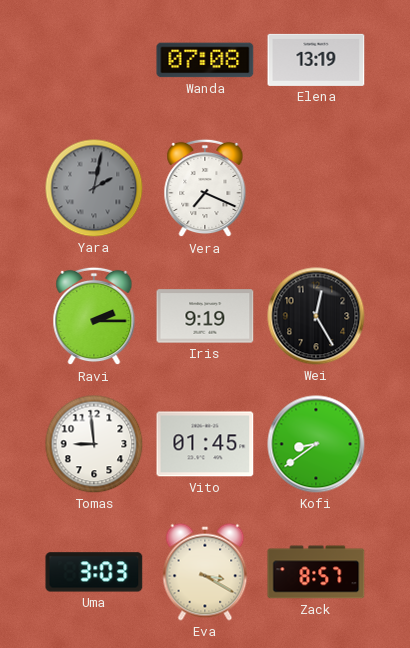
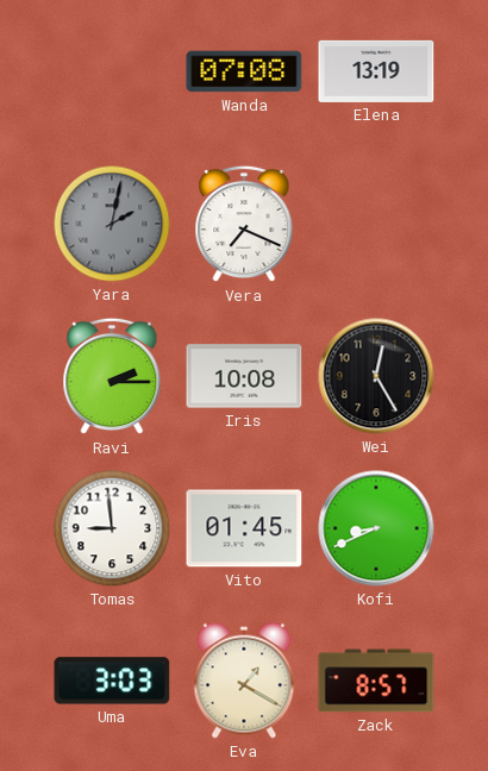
Iris: 9:19 -> 10:08 (244, 376)
Kofi: 8:39 -> 8:41 (376, 528)
Eva: 3:20 -> 1:20 (244, 681)
